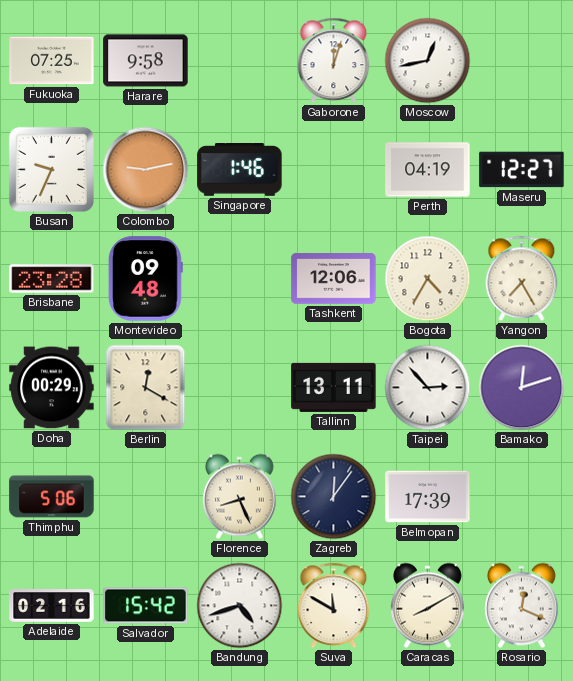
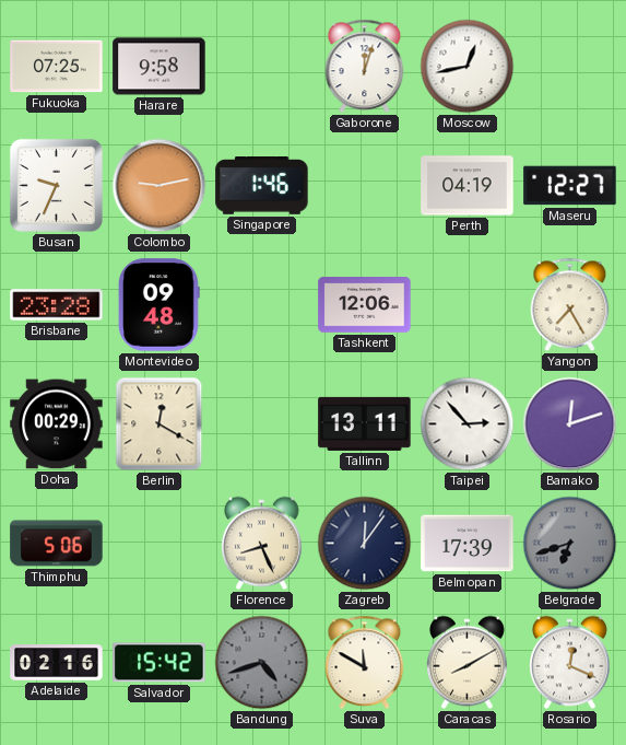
Bogota: 4:35 -> none (428, 279)
Belgrade: none -> 6:42 (570, 544)
Bandung dial: white -> grey (262, 663)
